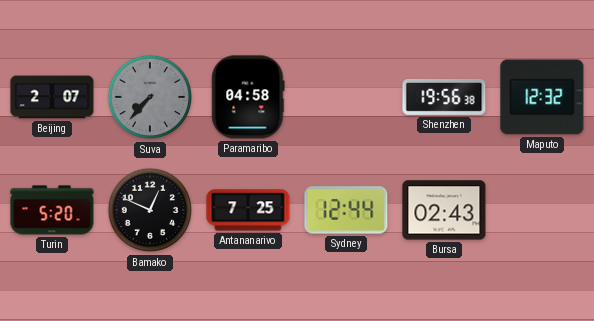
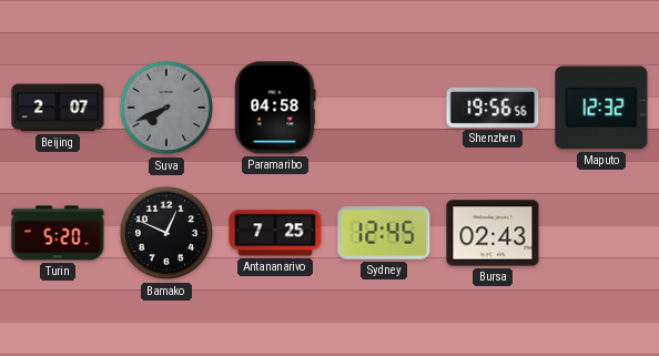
Suva: 7:37 -> 7:41 (166, 108)
Shenzhen: 19:56:38 -> 19:56:56 (493, 109)
Sydney: 12:44 -> 12:45 (384, 233)
